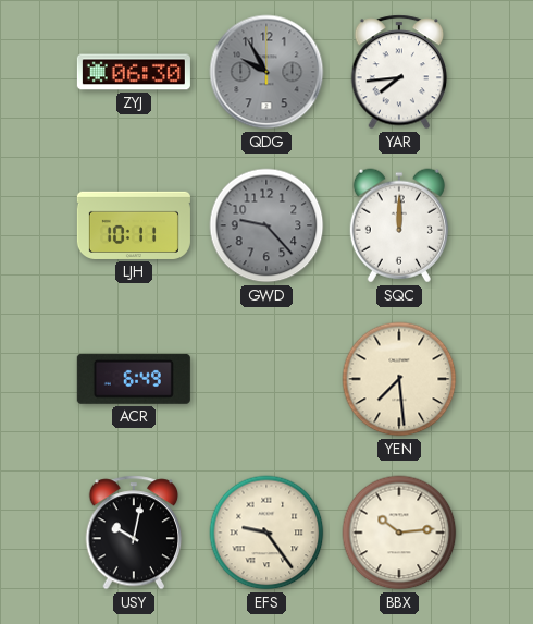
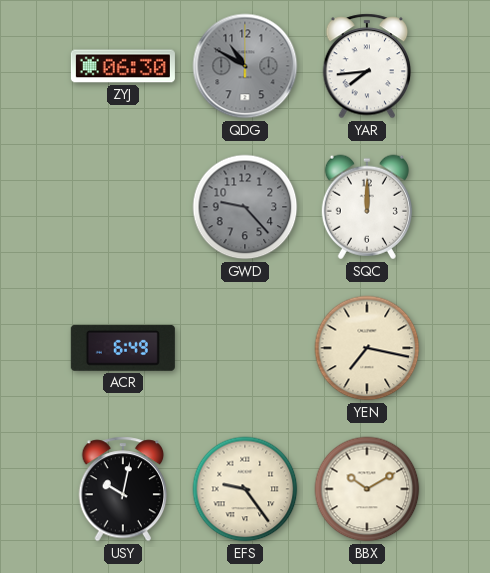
QDG: 9:55 -> 10:50 (245, 66)
LJH: 10:11 -> none (134, 225)
YEN: 7:29 -> 7:17 (367, 348)
BBX: 10:14 -> 10:10 (367, 489)
